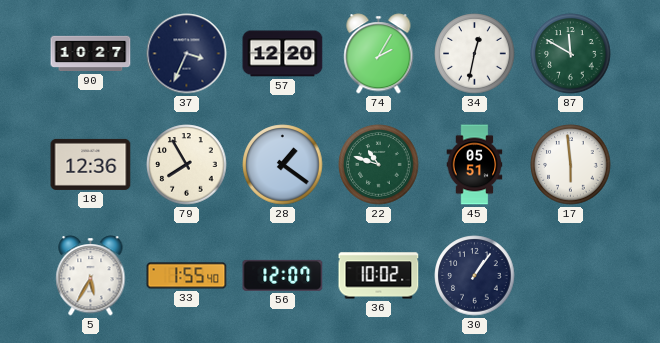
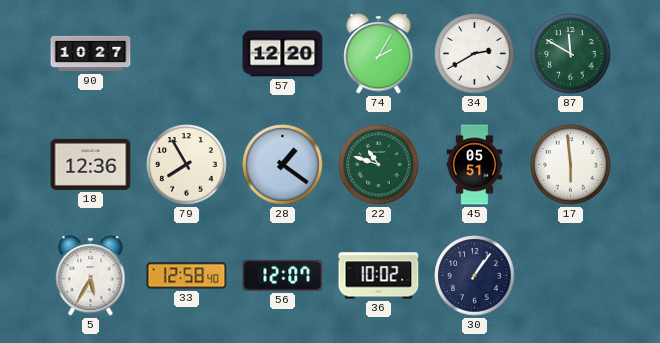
37: 3:34 -> none (187, 54)
34: 12:32 -> 2:40 (475, 54)
33: 1:55 -> 12:58 (187, 276)
